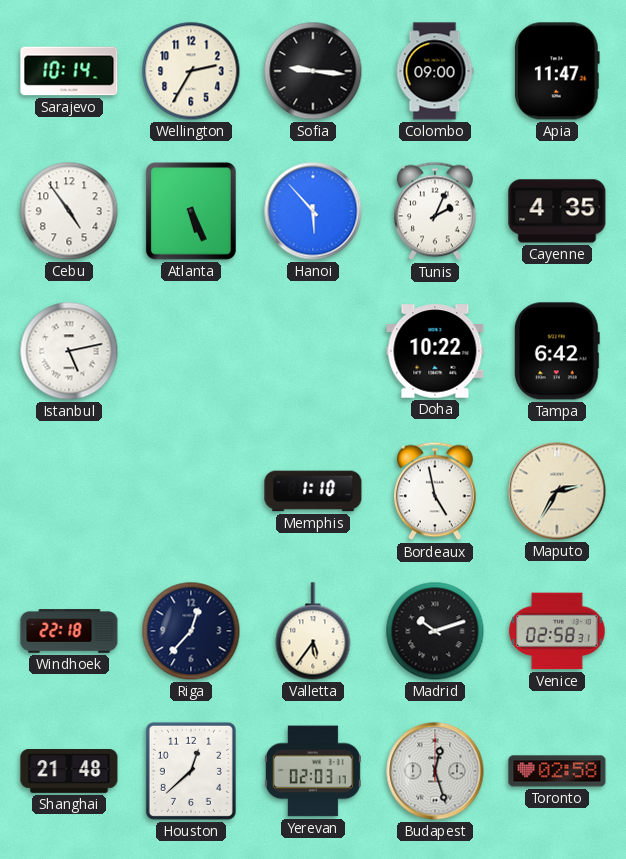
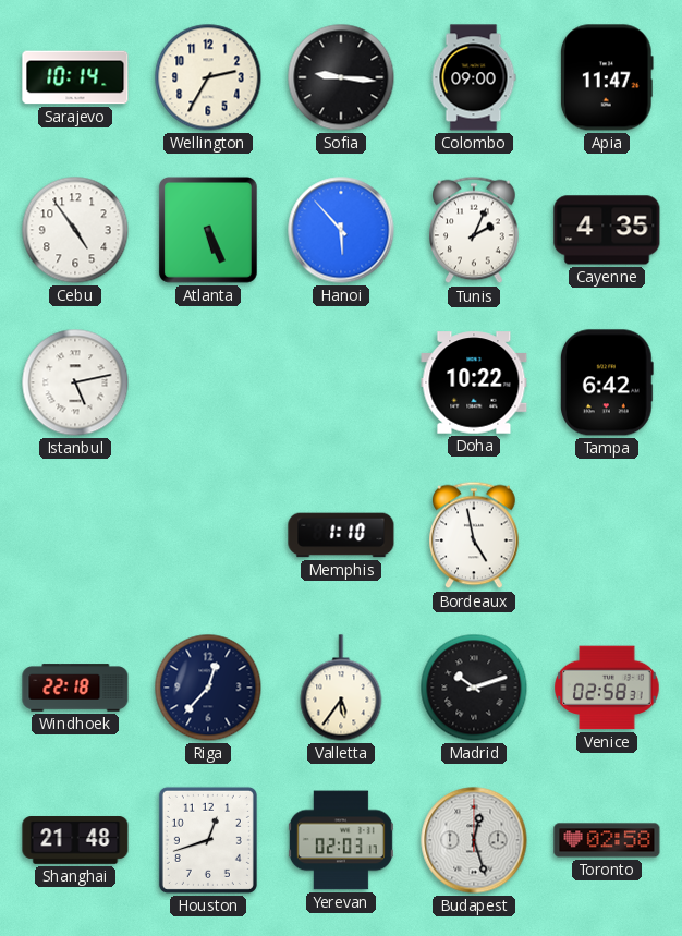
Maputo: 2:35 -> none (557, 491)
Houston: 12:38 -> 12:42 (208, 840)
